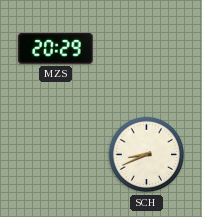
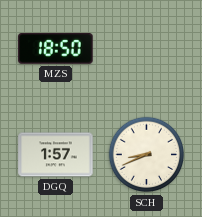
MZS: 20:29 -> 18:50 (56, 49)
DGQ: none -> 1:57 (56, 155)
